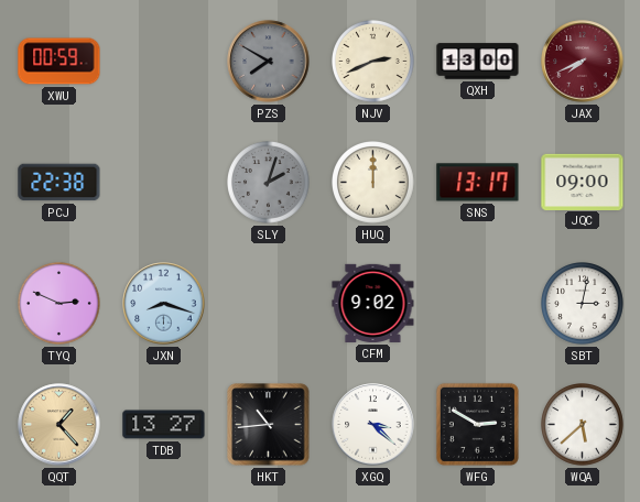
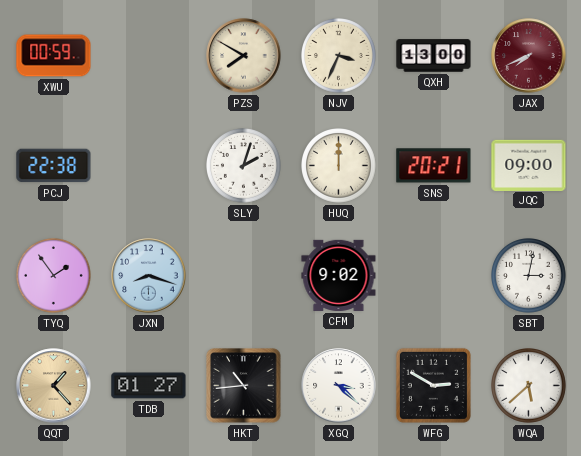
PZS dial: grey -> cream (244, 56)
NJV: 2:41 -> 3:34 (339, 56)
SLY dial: grey -> white (244, 166)
SNS: 13:17 -> 20:21 (434, 166)
TYQ: 2:49 -> 1:54 (54, 276)
TDB: 13:27 -> 01:27 (149, 386)
